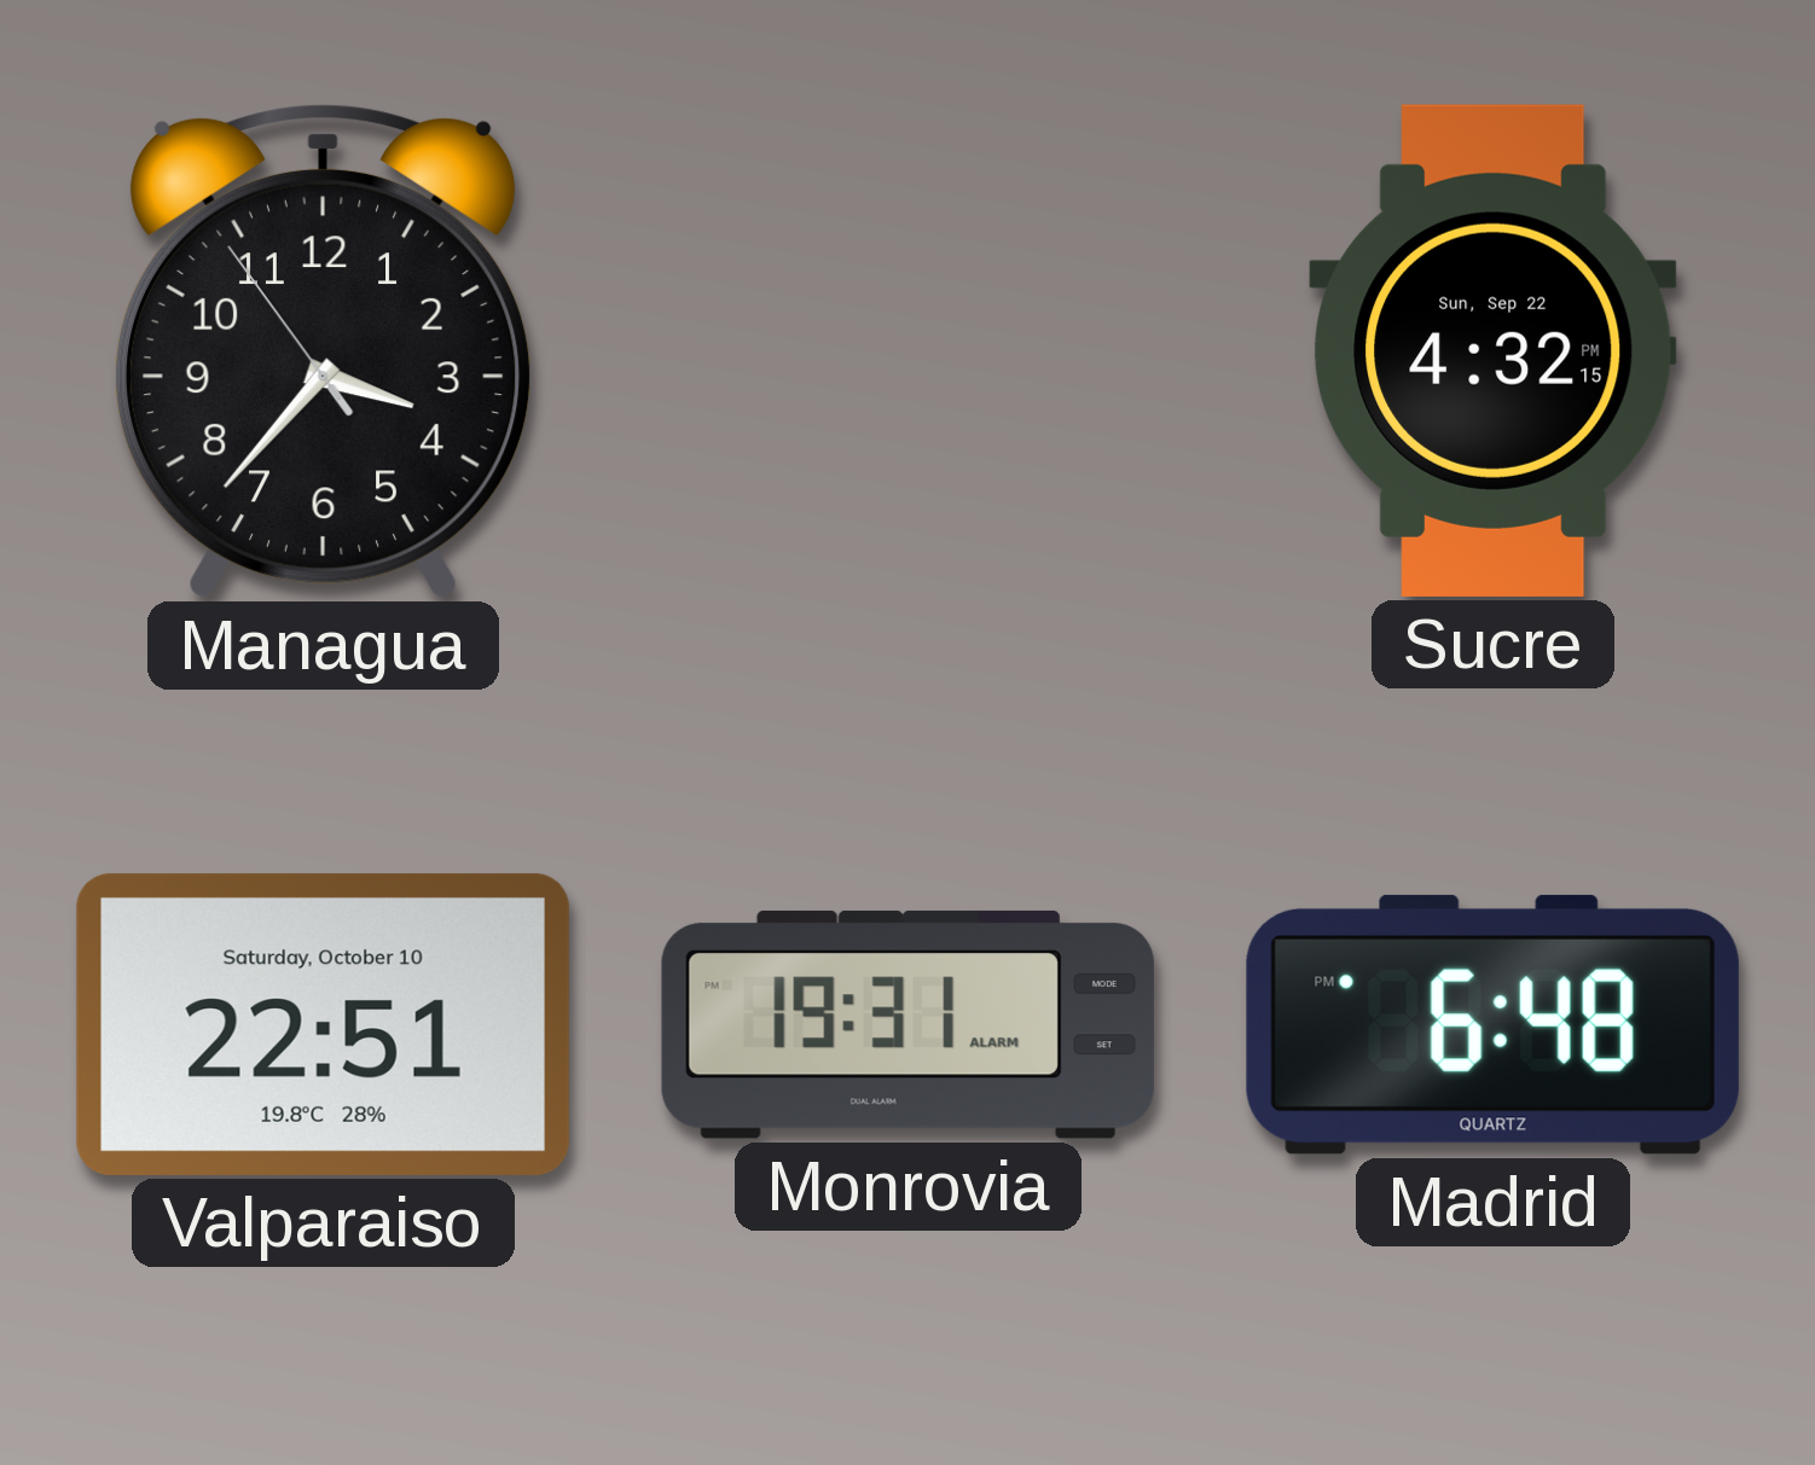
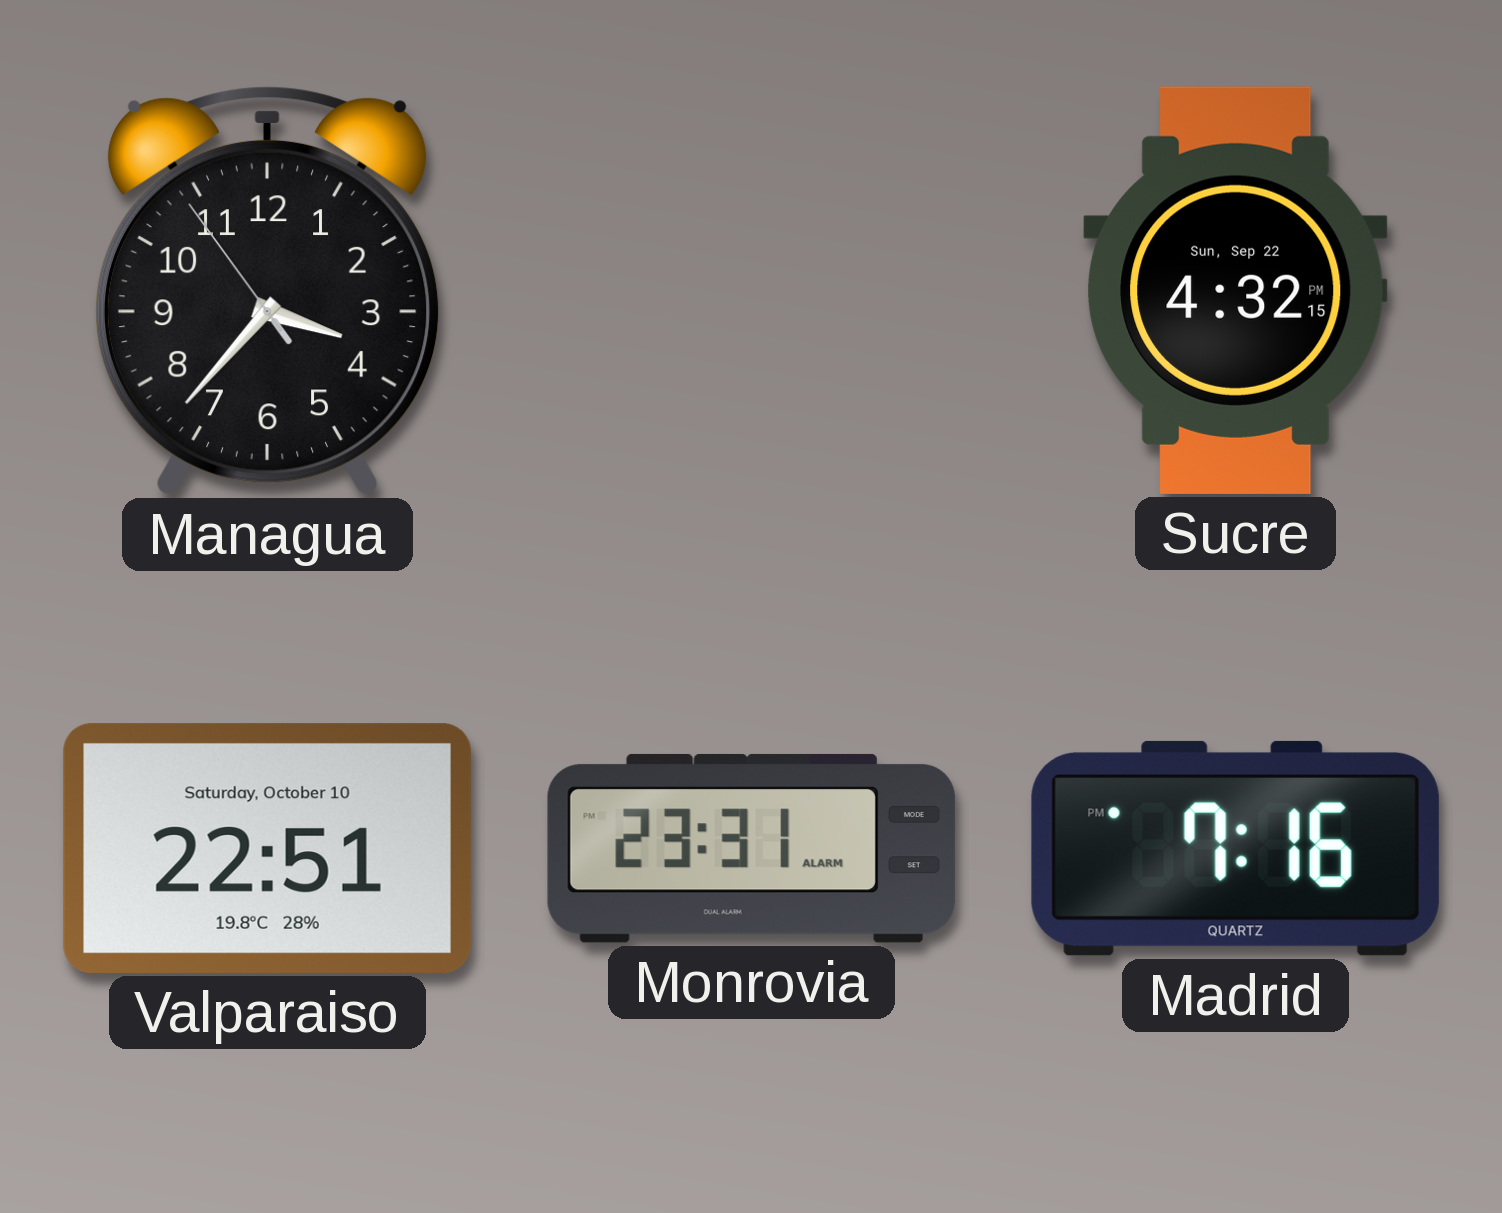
Monrovia: 19:31 -> 23:31 (751, 848)
Madrid: 6:48 -> 7:16 (1235, 848)
